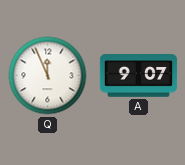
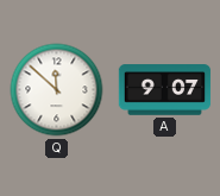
Q: 11:56 -> 11:52 (57, 90)
